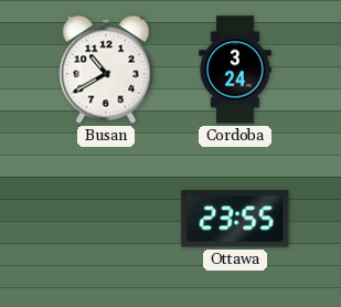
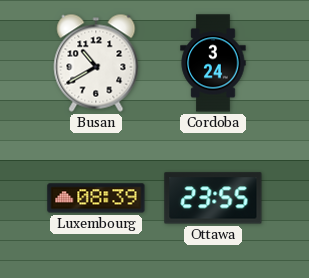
Luxembourg: none -> 08:39 (96, 198)
